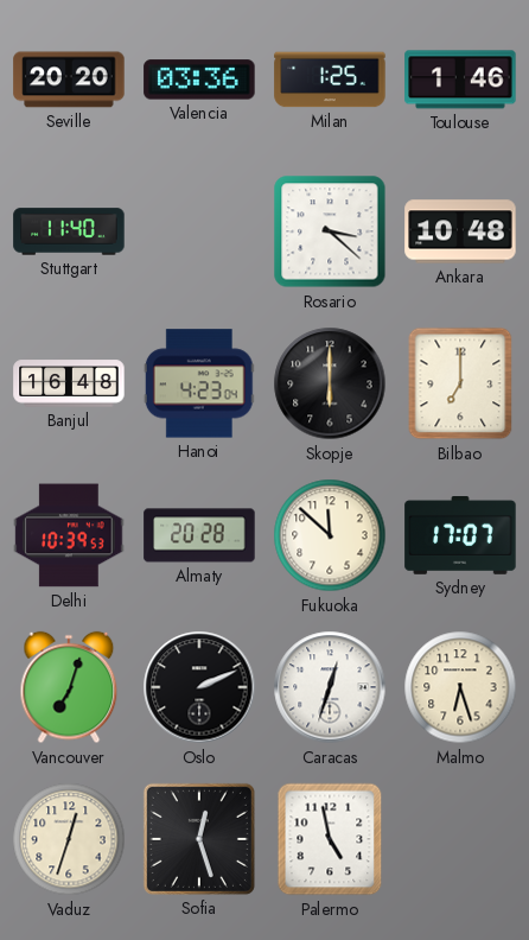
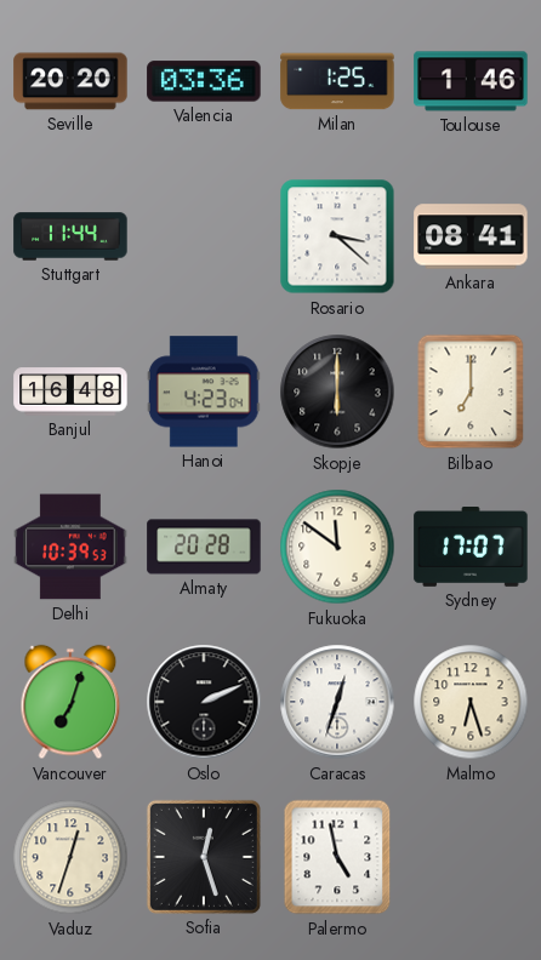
Stuttgart: 11:40 -> 11:44 (70, 236)
Ankara: 10:48 -> 08:41 (471, 236)
Fukuoka: 11:52 -> 11:51 (337, 547)
